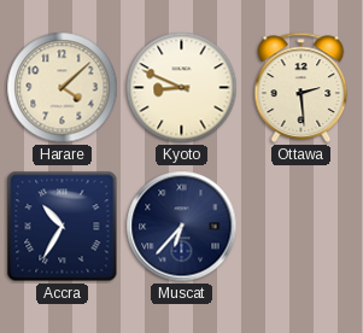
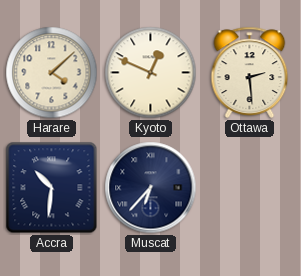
Kyoto: 8:49 -> 12:49 (151, 73)
Accra: 10:35 -> 10:31 (52, 188)
